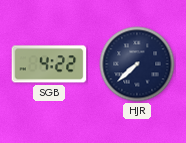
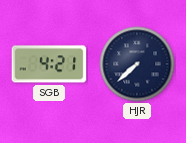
SGB: 4:22 -> 4:21 (49, 64)
